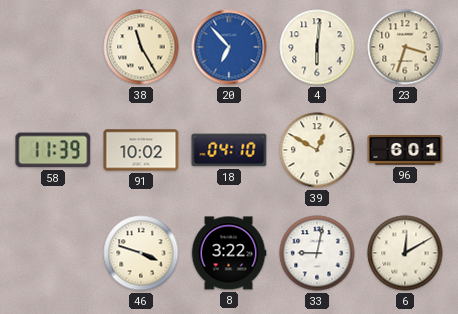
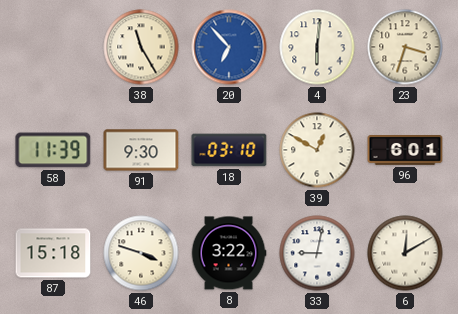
91: 10:02 -> 9:30 (141, 150)
18: 04:10 -> 03:10 (229, 150)
87: none -> 15:18 (53, 253)
